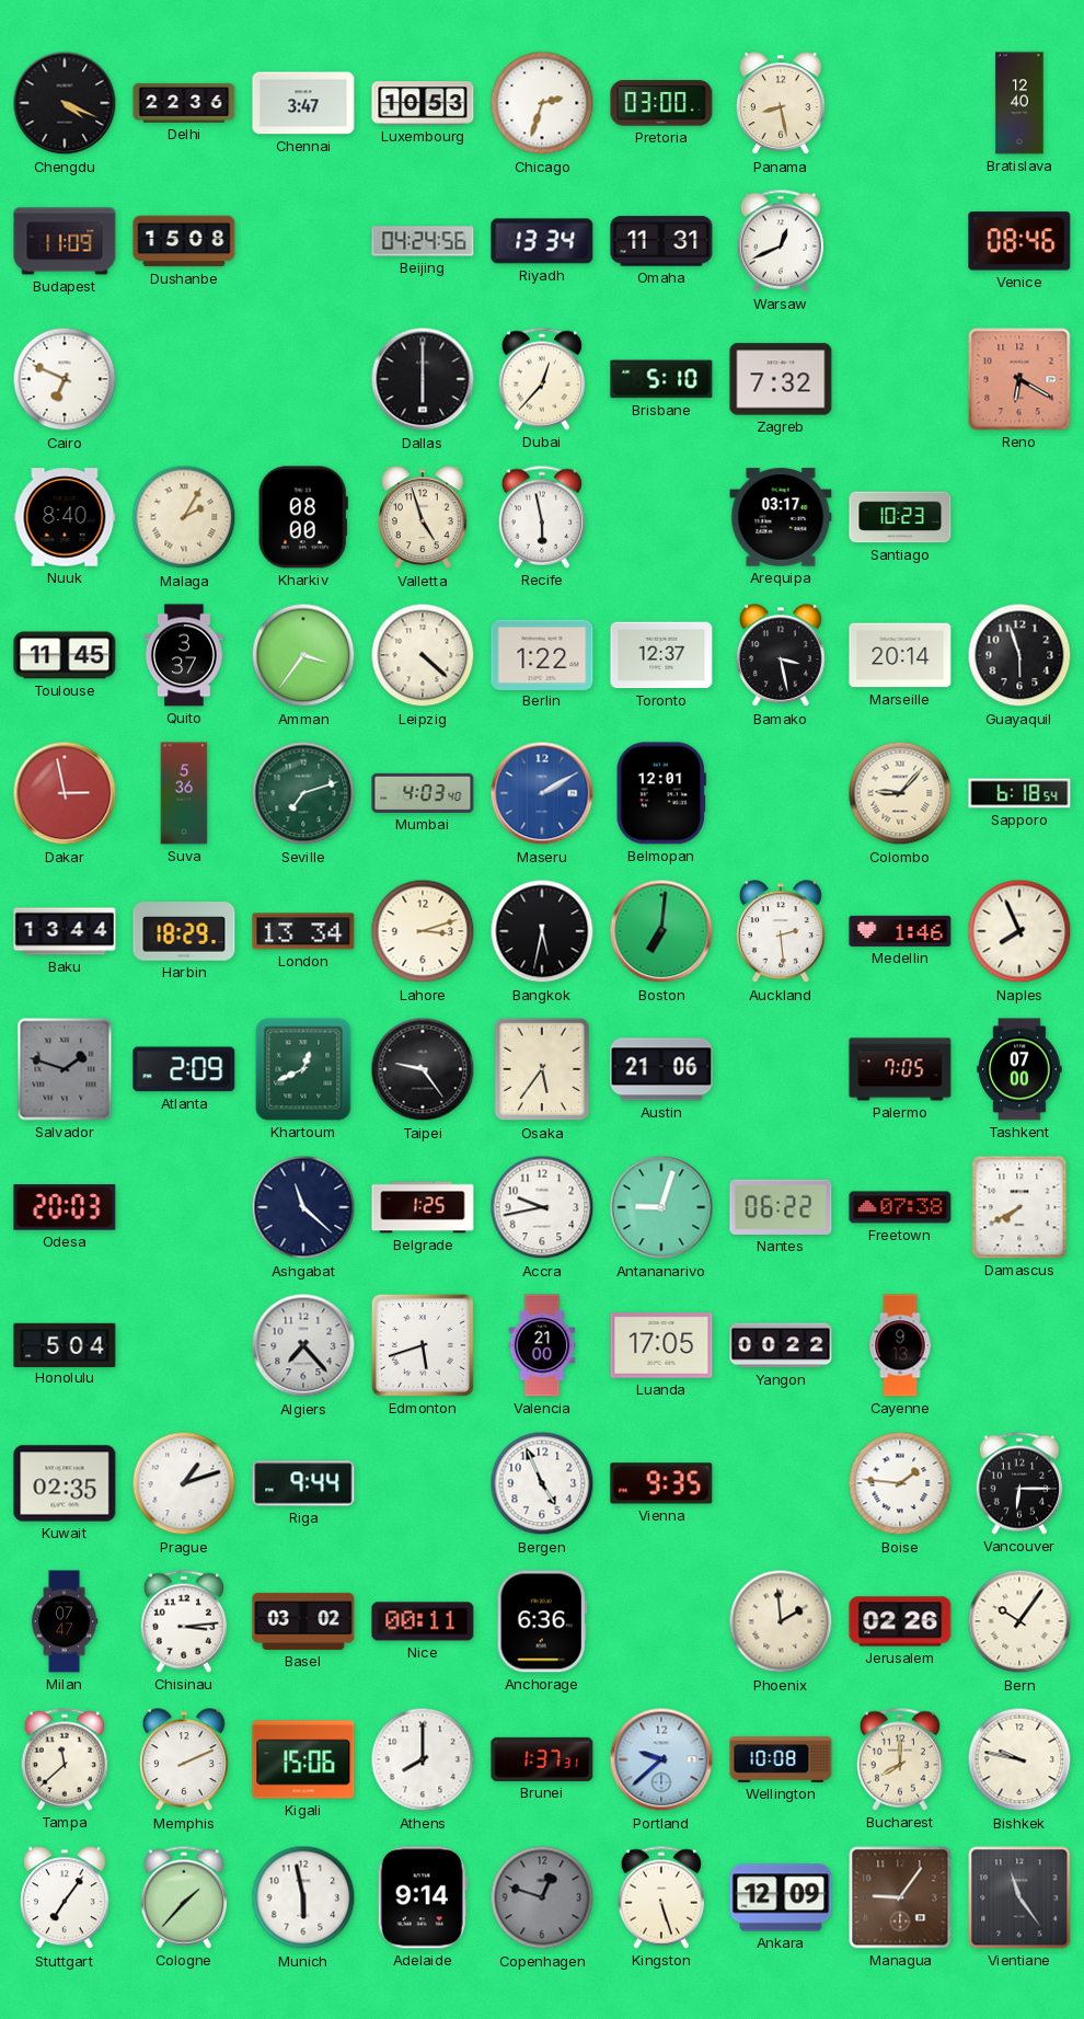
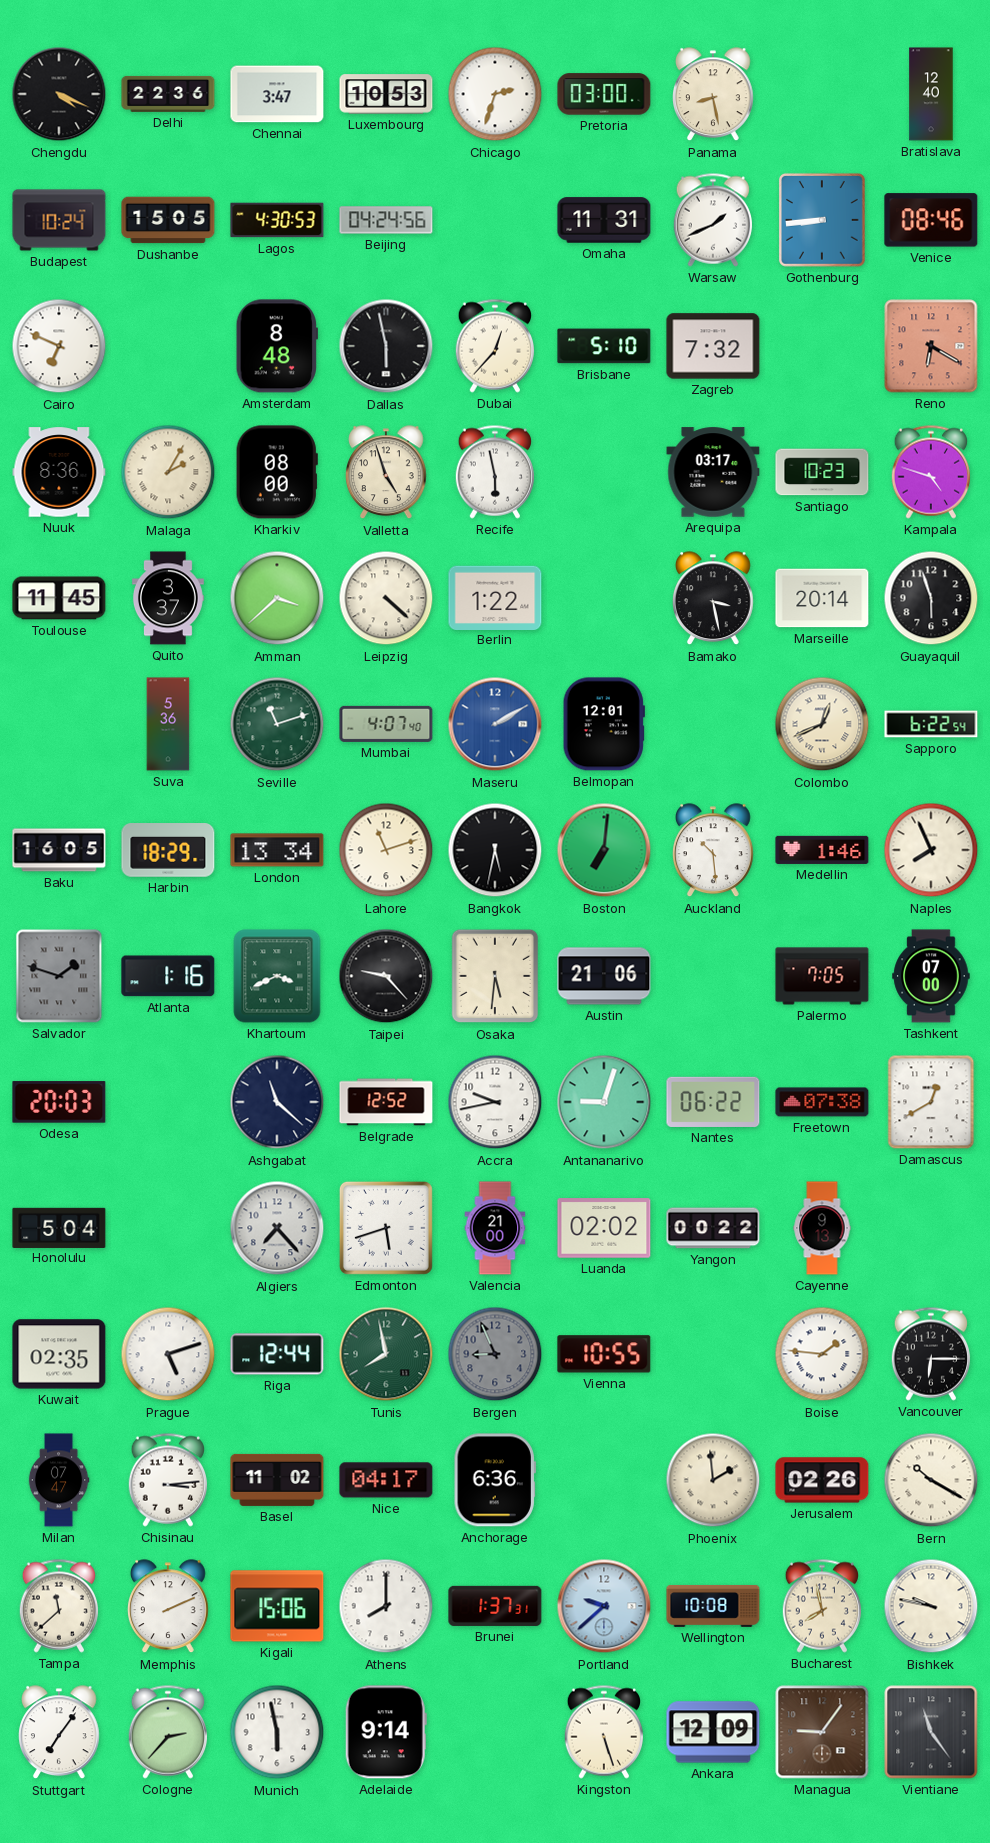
Budapest: 11:09 -> 10:24 (59, 220)
Dushanbe: 15:08 -> 15:05 (168, 220)
Lagos: none -> 4:30 (277, 220)
Riyadh: 13:34 -> none (542, 241)
Warsaw: 12:41 -> 1:41 (712, 220)
Gothenburg: none -> 8:44 (822, 220)
Amsterdam: none -> 8:48 (277, 346)
Dallas: 6:00 -> 5:58 (386, 346)
Nuuk: 8:40 -> 8:36 (59, 472)
Kampala: none -> 4:48 (930, 472)
Amman: 3:36 -> 3:38 (277, 598)
Toronto: 12:37 -> none (661, 655)
Dakar: 2:58 -> none (65, 793)
Seville: 7:12 -> 11:12 (277, 724)
Mumbai: 4:03 -> 4:07 (386, 724)
Colombo: 9:07 -> 12:41 (822, 724)
Sapporo: 6:18 -> 6:22 (931, 724)
Baku: 13:44 -> 16:05 (59, 850)
Lahore: 3:12 -> 11:12 (386, 850)
Auckland: 2:29 -> 10:29 (714, 851)
Atlanta: 2:09 -> 1:16 (168, 976)
Khartoum: 12:41 -> 3:41 (277, 976)
Taipei: 9:24 -> 9:23 (386, 976)
Osaka: 5:36 -> 5:31 (495, 976)
Belgrade: 1:25 -> 12:52 (386, 1102)
Damascus: 7:40 -> 12:40 (931, 1102)
Luanda: 17:05 -> 02:02 (604, 1228)
Prague: 1:12 -> 5:12 (168, 1354)
Riga: 9:44 -> 12:44 (277, 1354)
Tunis: none -> 7:58 (386, 1354)
Bergen: 4:56 -> 8:56 (495, 1354)
Bergen dial: white -> grey (495, 1354)
Vienna: 9:35 -> 10:55 (604, 1354)
Basel: 03:02 -> 11:02 (277, 1480)
Nice: 00:11 -> 04:17 (386, 1480)
Bern: 10:06 -> 10:20 (931, 1480)
Bucharest: 8:00 -> 7:58 (821, 1606)
Cologne: 1:37 -> 2:37 (167, 1732)
Copenhagen: 12:48 -> none (542, 1897)
